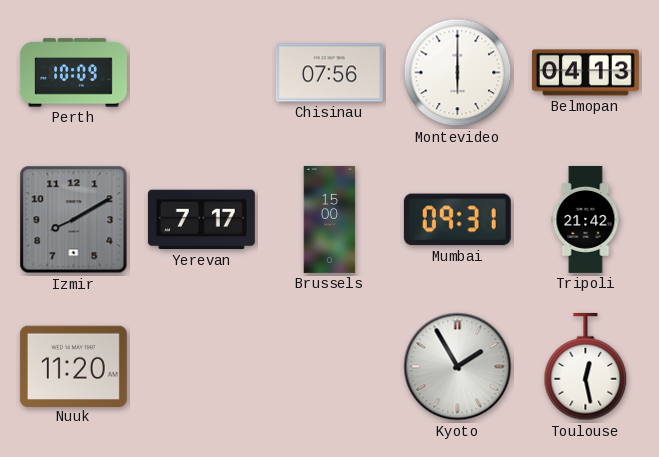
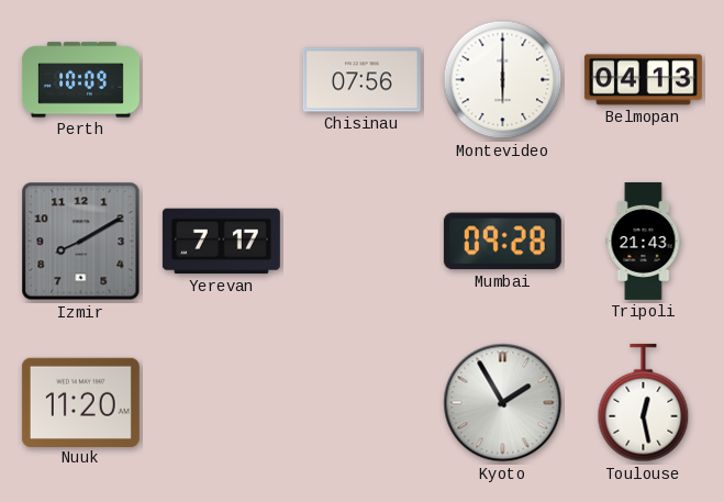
Brussels: 15:00 -> none (330, 219)
Mumbai: 09:31 -> 09:28 (502, 242)
Tripoli: 21:42 -> 21:43 (644, 241)
